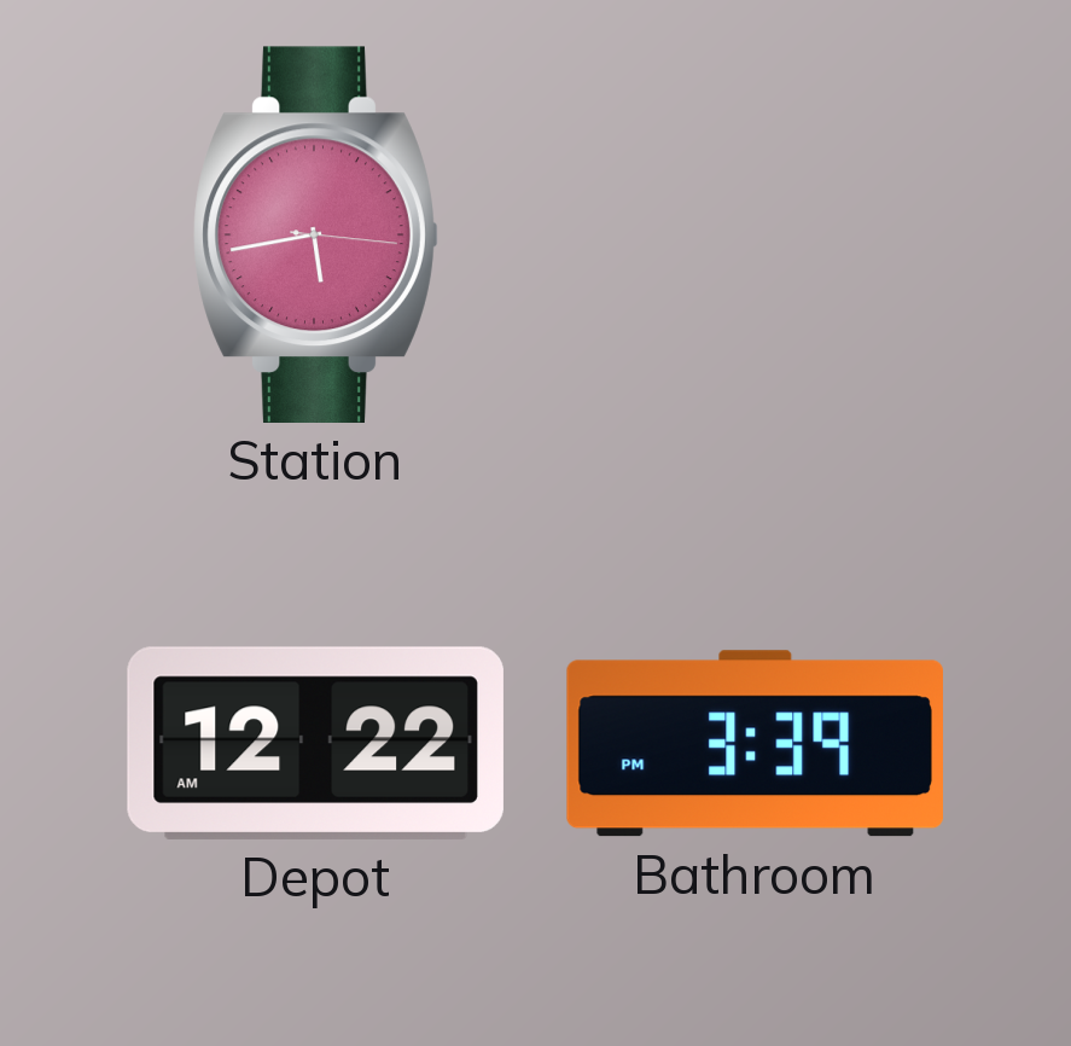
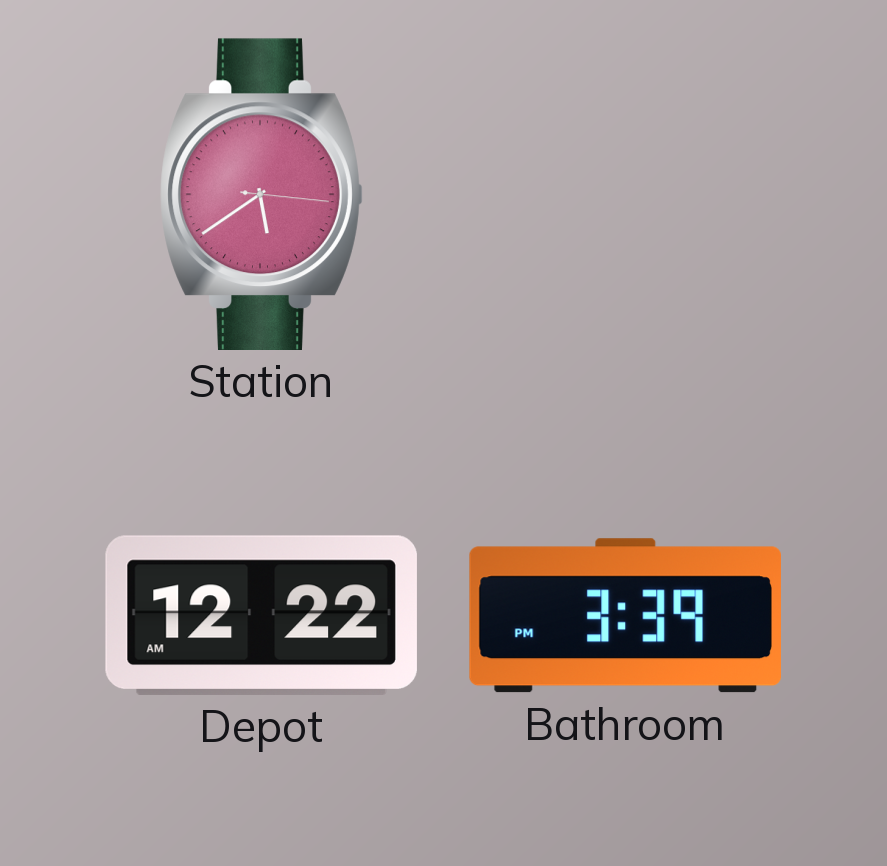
Station: 5:43 -> 5:39 (262, 194)
